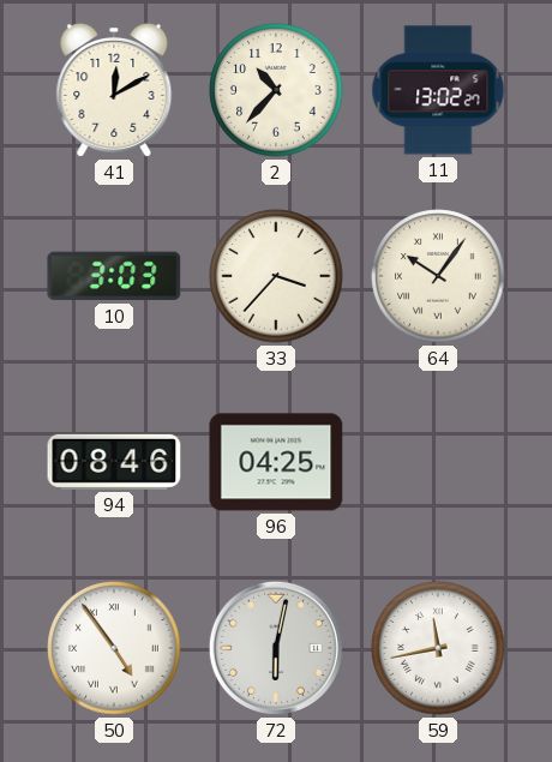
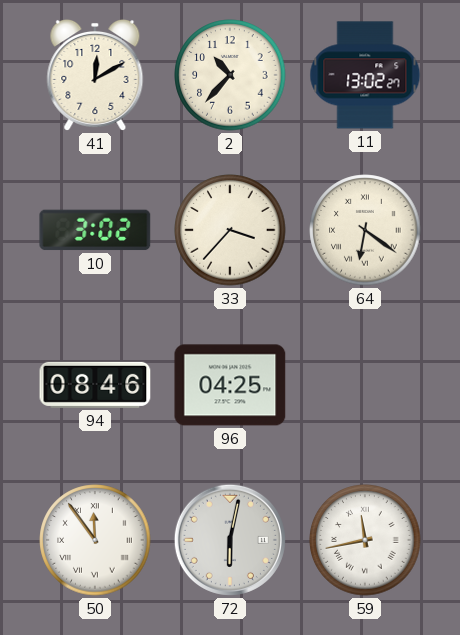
10: 3:03 -> 3:02 (95, 230)
64: 10:06 -> 6:21 (365, 230)
50: 4:54 -> 11:54 (95, 540)
